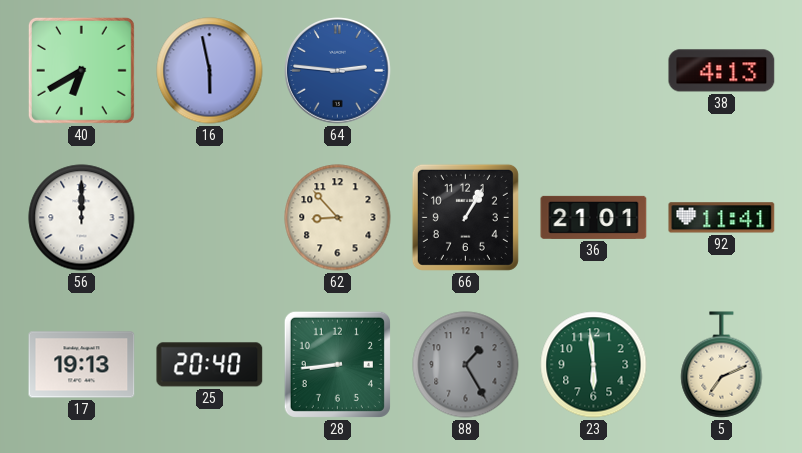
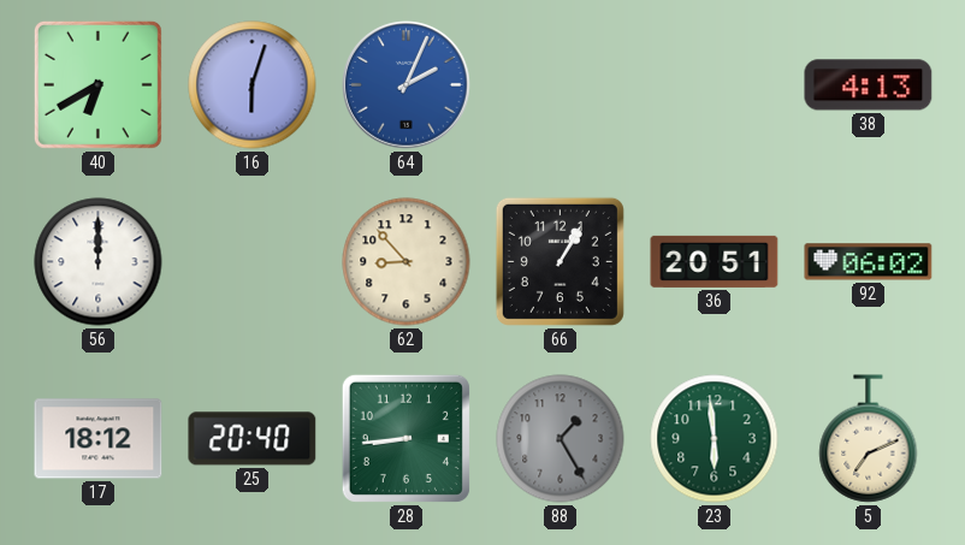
16: 5:58 -> 6:03 (253, 85)
64: 2:46 -> 2:04 (407, 85)
36: 21:01 -> 20:51 (715, 261)
92: 11:41 -> 06:02 (869, 262)
17: 19:13 -> 18:12 (99, 439)
